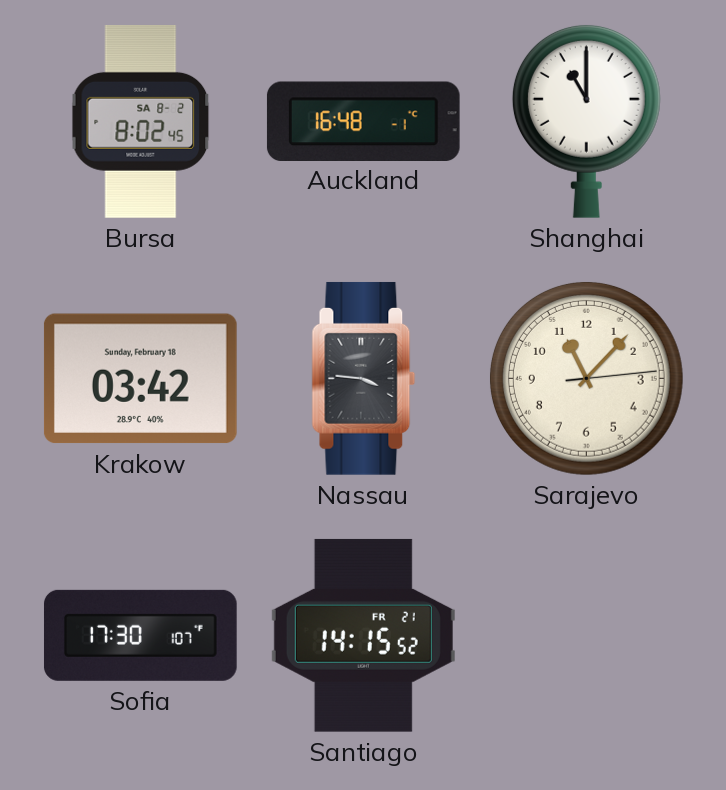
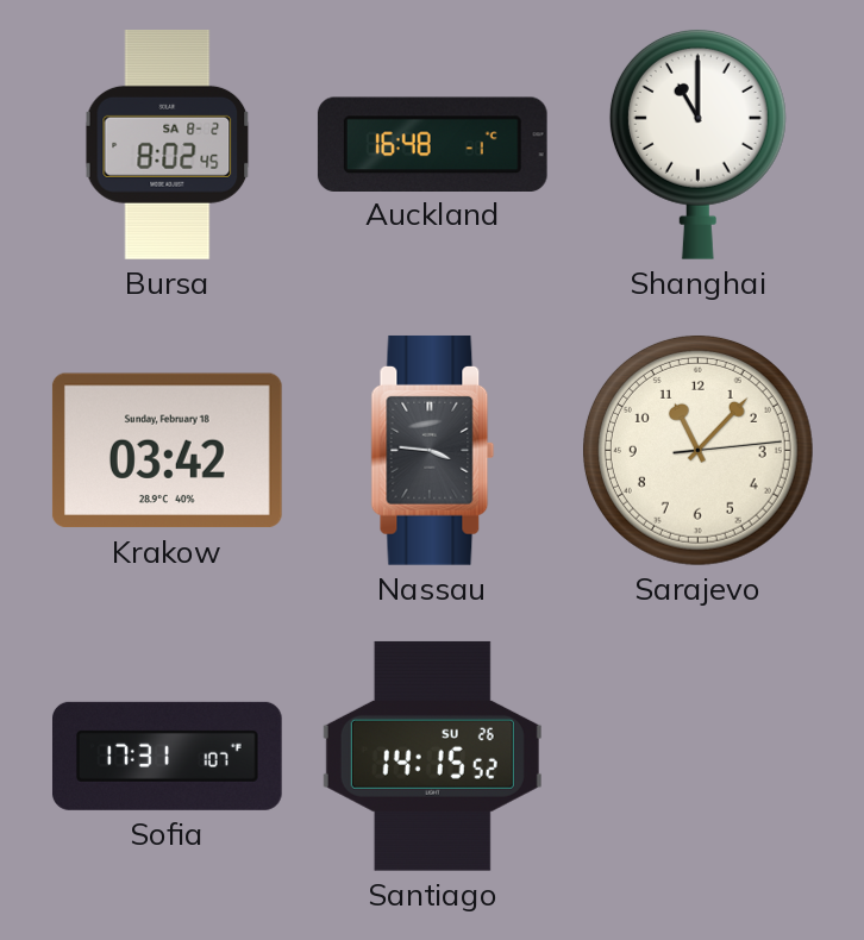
Sofia: 17:30 -> 17:31 (167, 756)
Santiago date: FR 21 -> SU 26 (432, 756)
